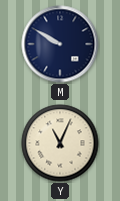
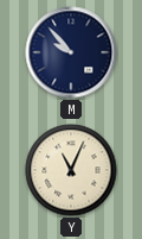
M: 9:50 -> 9:53 (71, 52)
